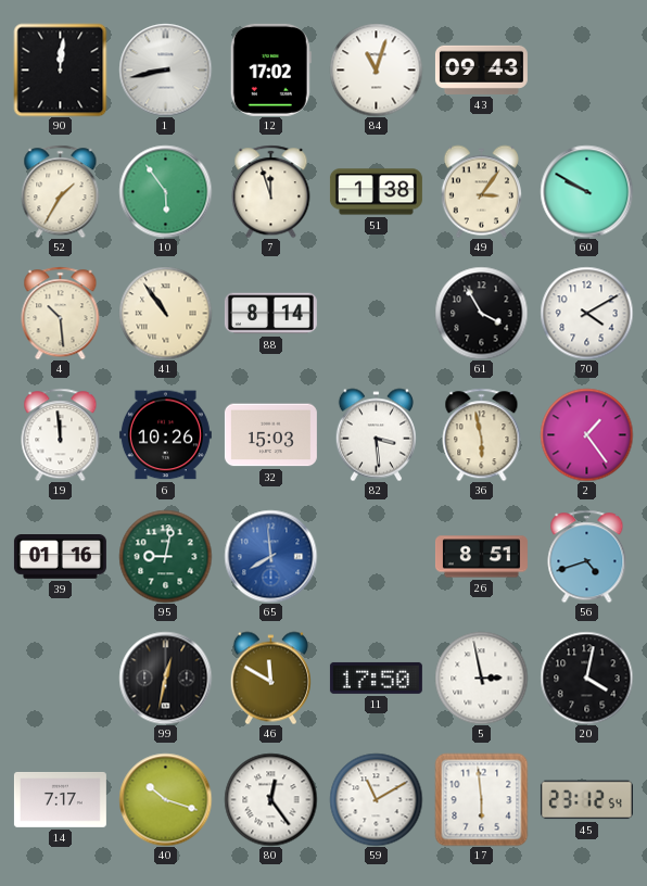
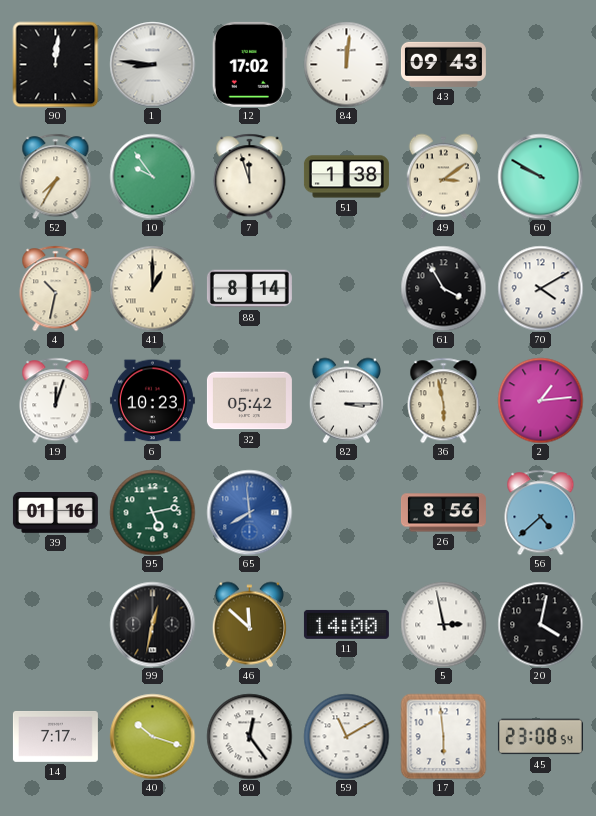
1: 8:43 -> 8:46 (152, 64)
84: 11:03 -> 12:01 (346, 64)
52: 1:35 -> 7:35 (56, 176)
10: 5:54 -> 9:54 (152, 176)
49: 3:06 -> 3:09 (443, 176)
4: 10:29 -> 10:32 (56, 288)
41: 10:54 -> 1:00 (152, 288)
19: 11:59 -> 12:03 (56, 400)
6: 10:26 -> 10:23 (152, 401)
32: 15:03 -> 05:42 (249, 401)
82: 3:29 -> 3:15 (346, 400)
2: 1:24 -> 1:14 (540, 400)
95: 9:02 -> 5:13 (152, 512)
26: 8:51 -> 8:56 (443, 513)
56: 4:42 -> 4:38 (541, 512)
46: 11:50 -> 11:52 (249, 624)
11: 17:50 -> 14:00 (346, 624)
45: 23:12 -> 23:08 (540, 737)
